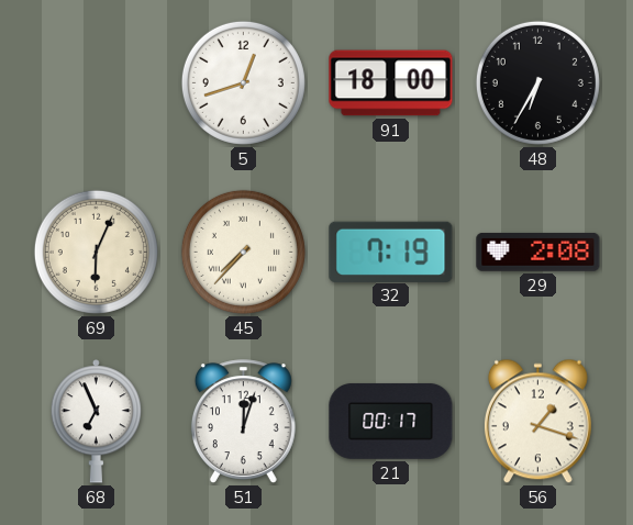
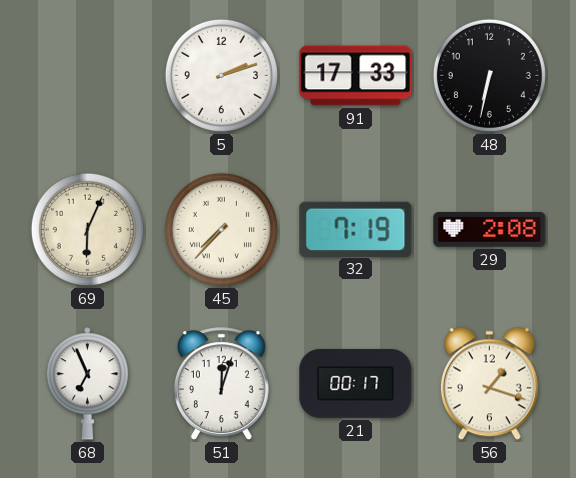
5: 12:42 -> 2:12 (221, 75)
91: 18:00 -> 17:33 (356, 76)
48: 6:35 -> 6:32 (489, 75)
